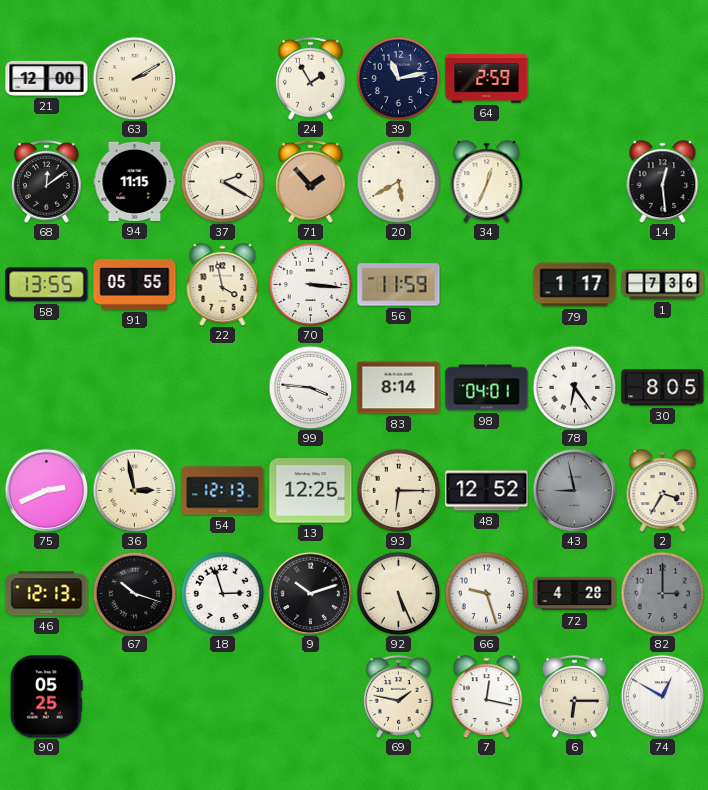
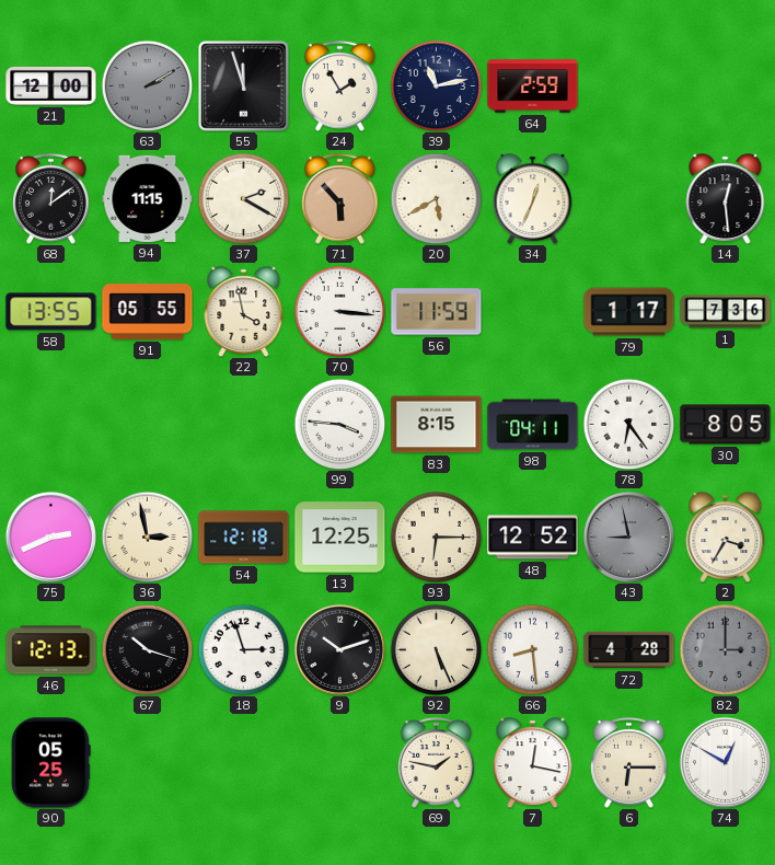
63 dial: cream -> grey (147, 85)
55: none -> 11:57 (244, 86)
71: 1:53 -> 5:53 (340, 198)
83: 8:14 -> 8:15 (437, 425)
98: 04:01 -> 04:11 (533, 425)
54: 12:13 -> 12:18 (244, 538)
66: 9:27 -> 8:29 (532, 649)
